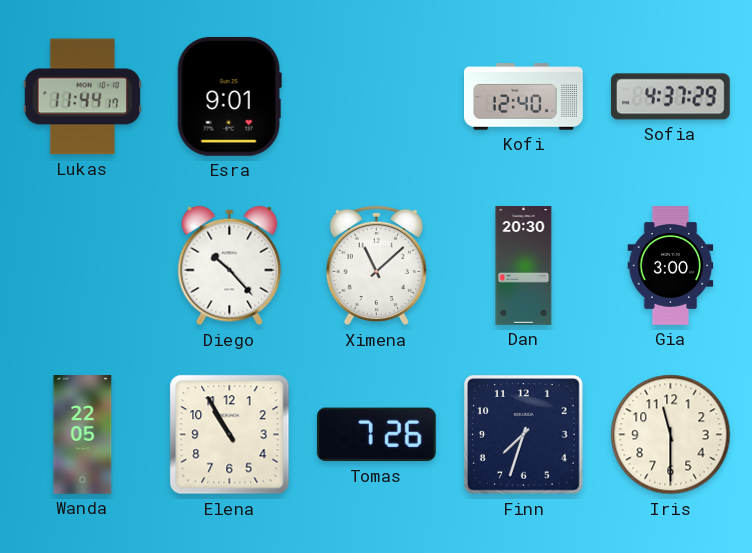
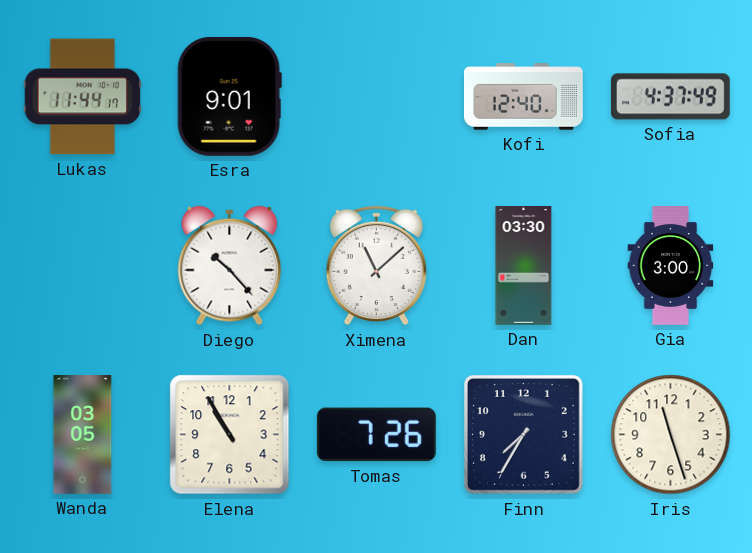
Sofia: 4:37:29 -> 4:37:49 (670, 97)
Dan: 20:30 -> 03:30 (524, 266)
Wanda: 22:05 -> 03:05 (83, 435)
Finn: 7:33 -> 7:35 (524, 435)
Iris: 11:30 -> 11:27 (671, 435)
